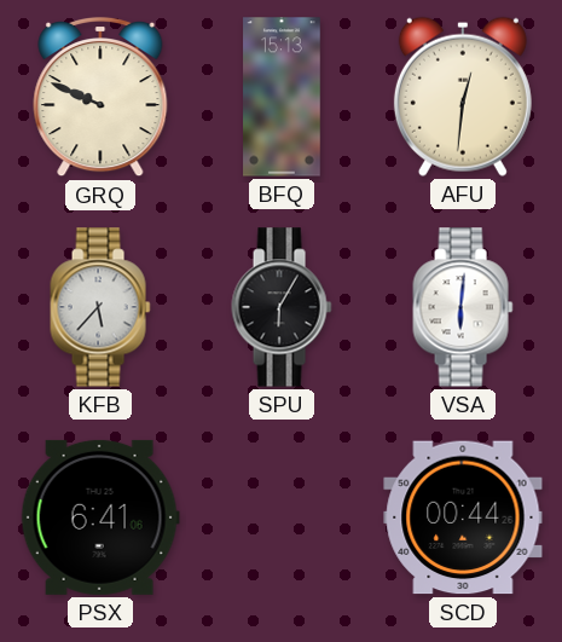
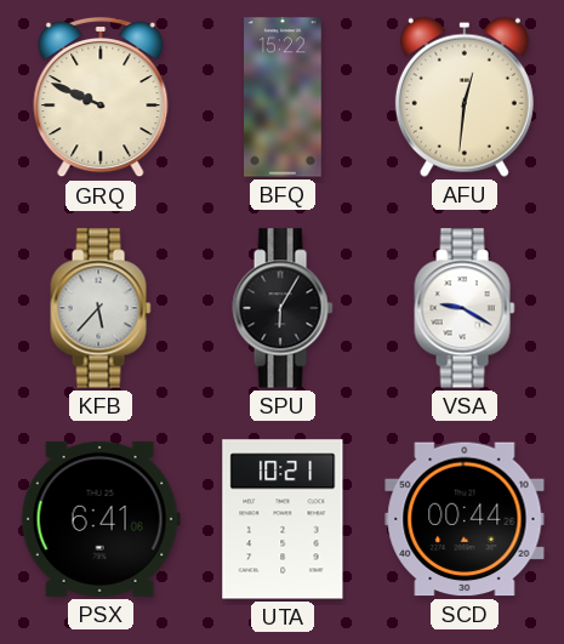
BFQ: 15:13 -> 15:22 (283, 97)
VSA: 6:01 -> 9:20 (465, 308)
UTA: none -> 10:21 (283, 519)
